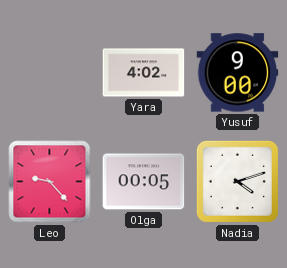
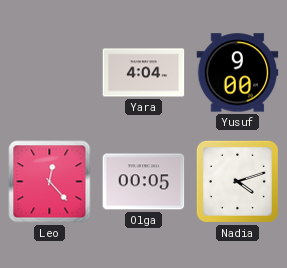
Yara: 4:02 -> 4:04 (144, 73)
Leo: 9:23 -> 12:23 (50, 182)
